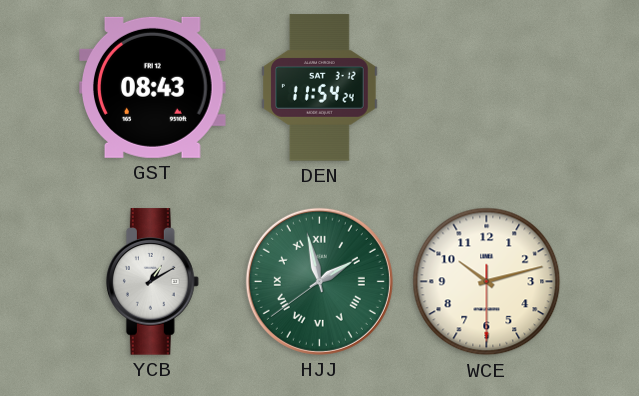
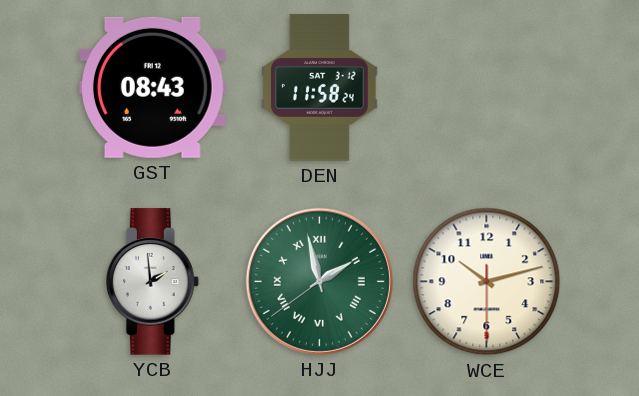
DEN: 11:54 -> 11:58 (320, 88)
YCB: 1:10 -> 1:59 (152, 282)
